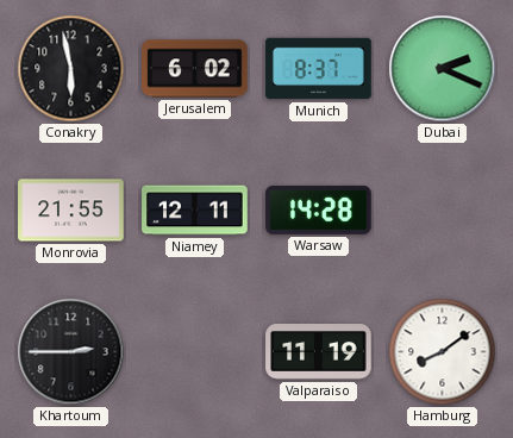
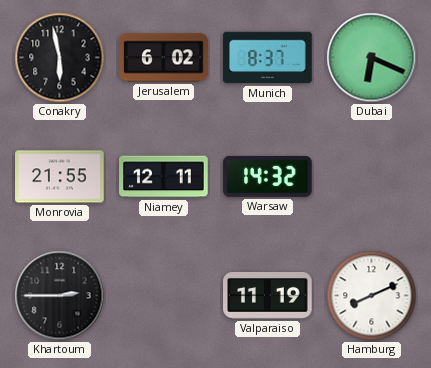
Dubai: 2:19 -> 6:19 (372, 58)
Warsaw: 14:28 -> 14:32 (268, 176)
Hamburg: 8:09 -> 8:11 (372, 296)
